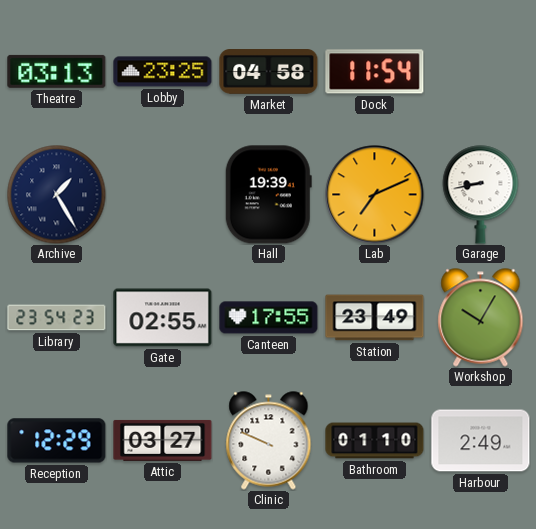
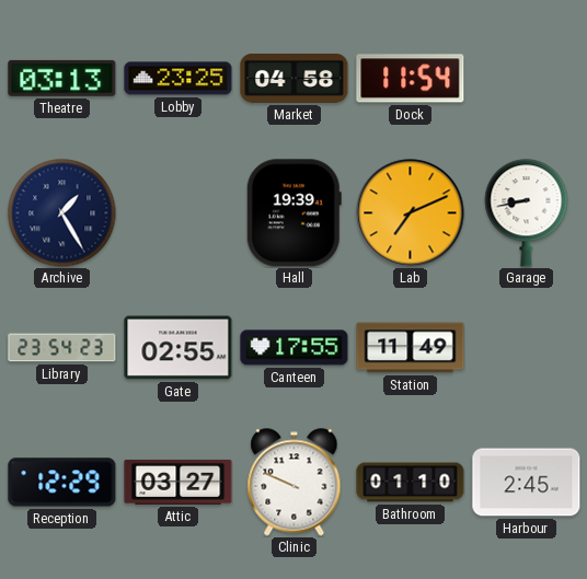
Station: 23:49 -> 11:49 (411, 348)
Workshop: 10:05 -> none (481, 318)
Harbour: 2:49 -> 2:45 (527, 483)
